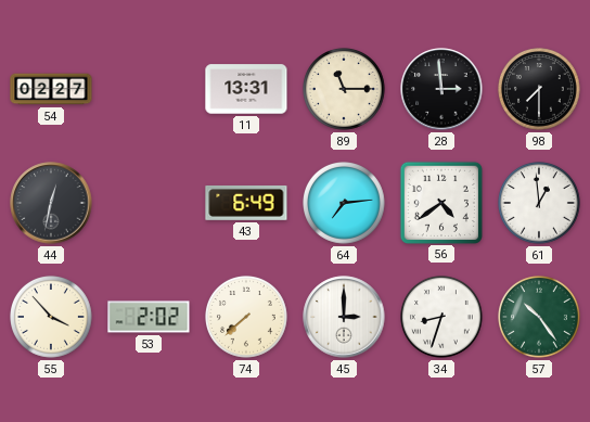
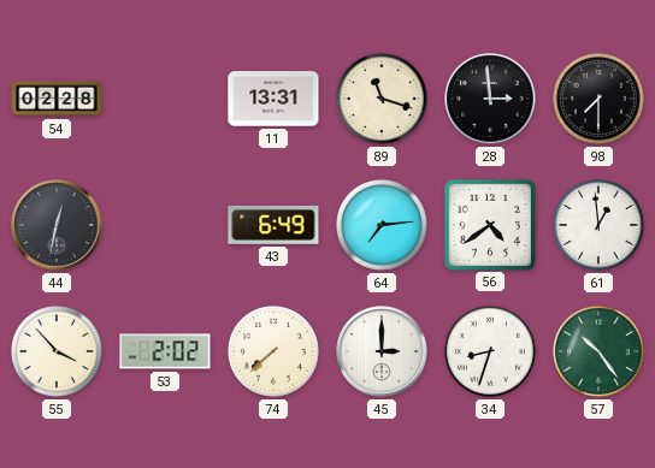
54: 02:27 -> 02:28 (57, 99)
89: 11:15 -> 11:18 (383, 100)
